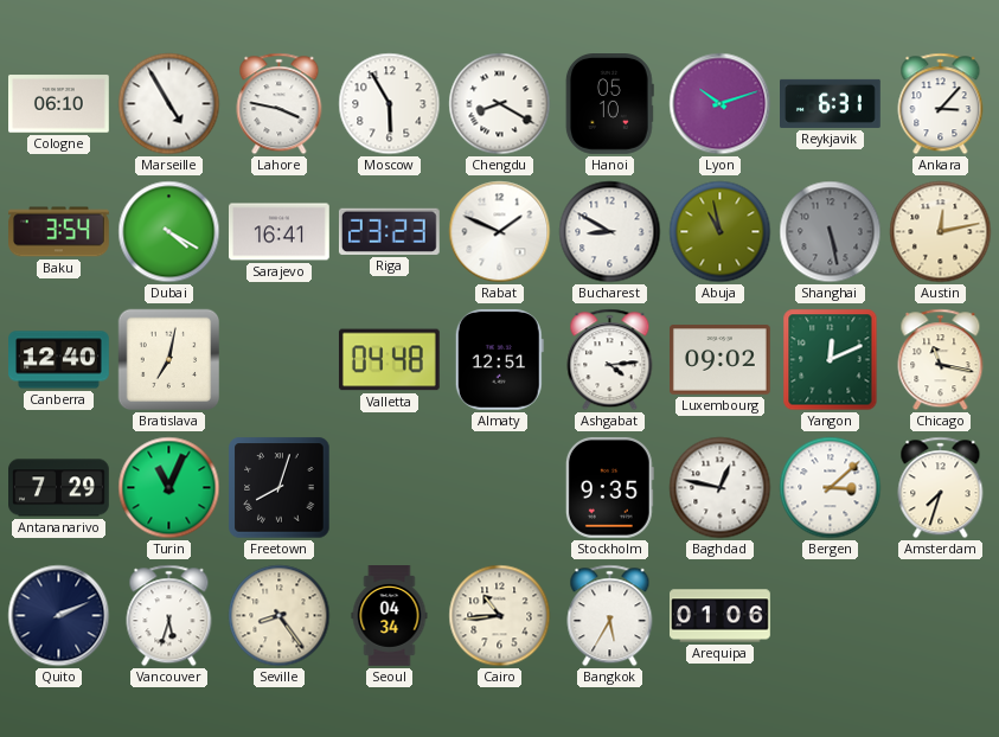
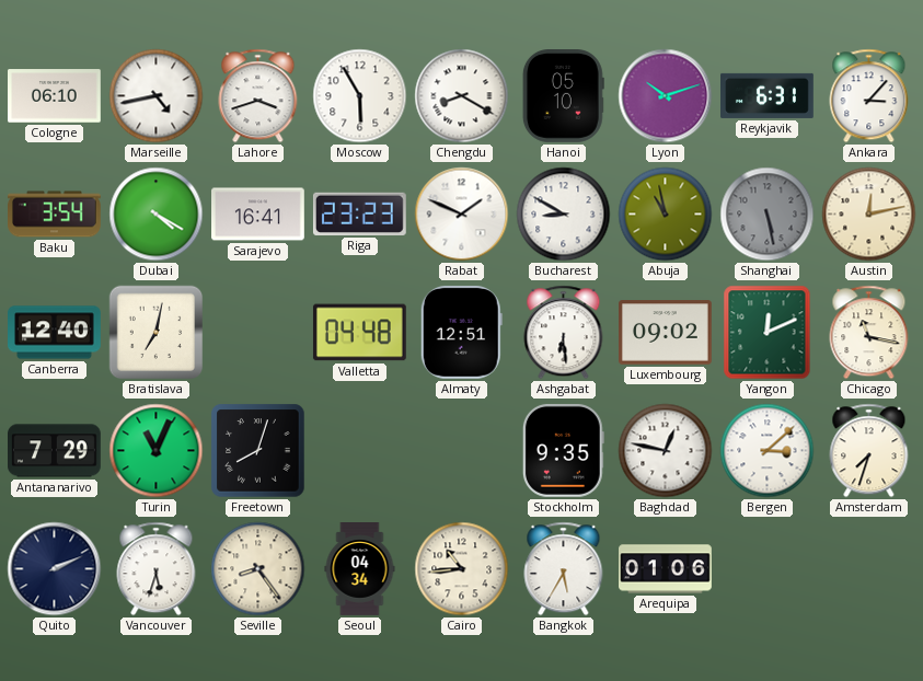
Marseille: 4:55 -> 4:43 (157, 96)
Lahore: 3:47 -> 3:42 (258, 96)
Ashgabat: 4:14 -> 6:29 (564, 333)
